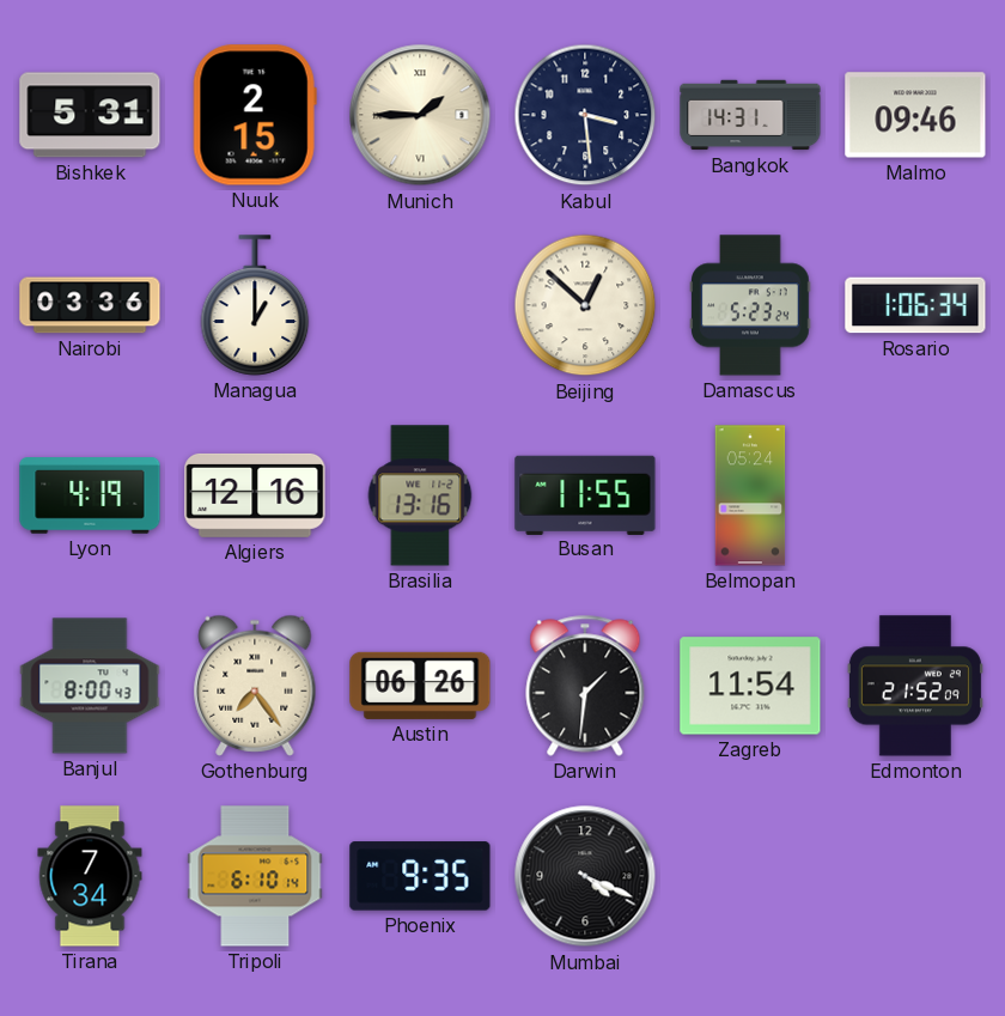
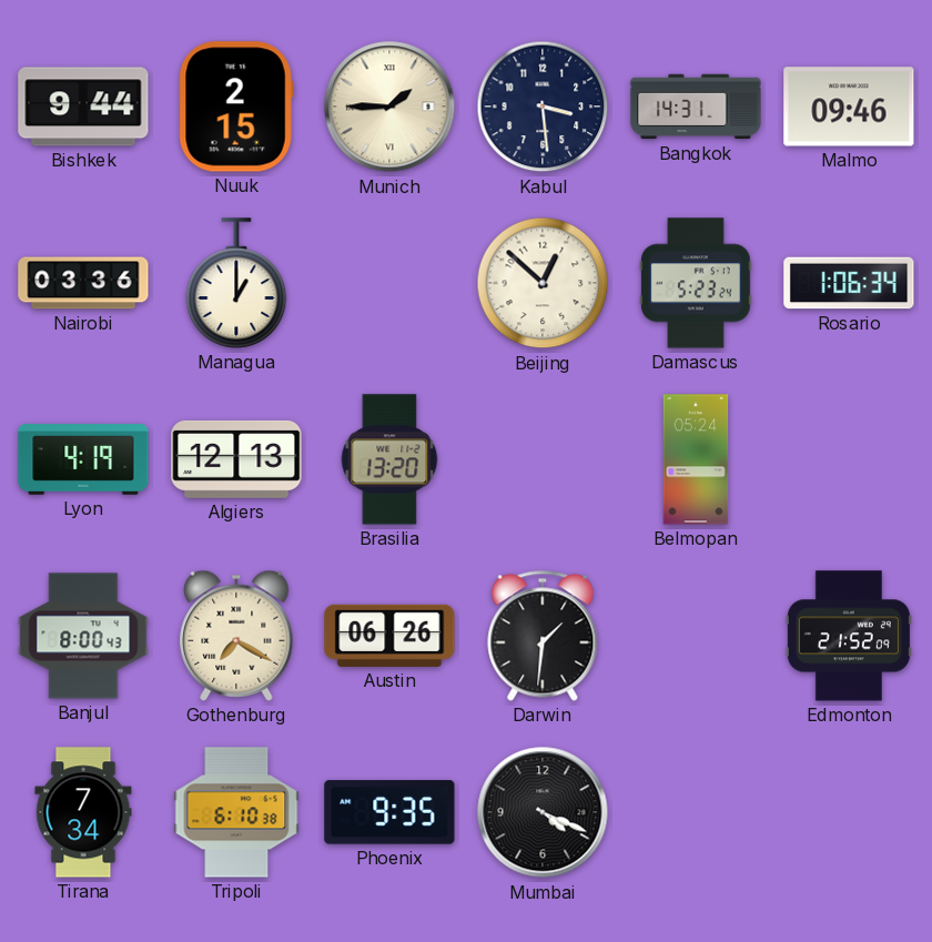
Bishkek: 5:31 -> 9:44 (83, 107)
Algiers: 12:16 -> 12:13 (236, 459)
Brasilia: 13:16 -> 13:20 (389, 459)
Busan: 11:55 -> none (585, 494)
Gothenburg: 7:24 -> 7:20 (236, 636)
Zagreb: 11:54 -> none (750, 686)
Tripoli: 6:10:14 -> 6:10:38 (236, 812)
